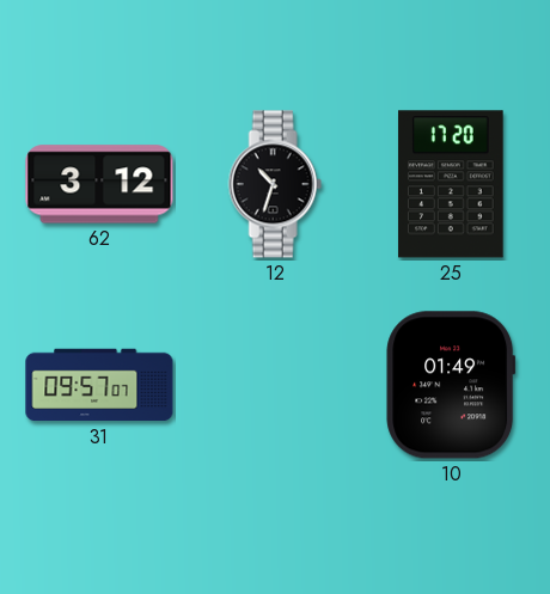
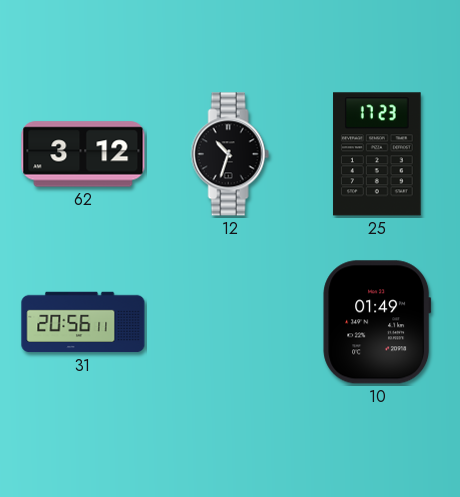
25: 17:20 -> 17:23 (377, 154)
31: 09:57 -> 20:56 (83, 322)
